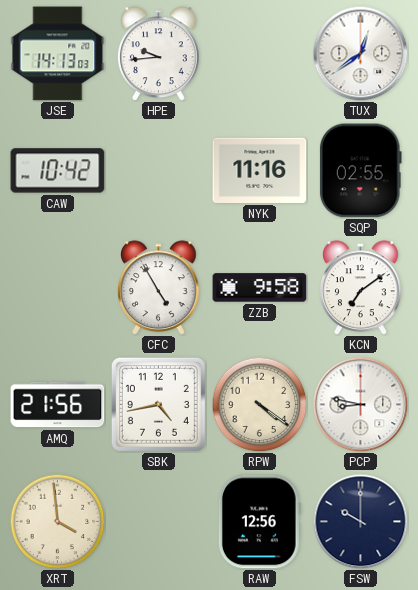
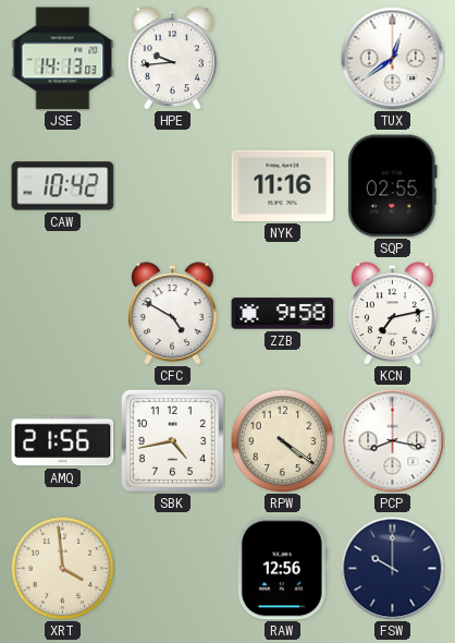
CFC: 4:55 -> 4:50 (173, 313)
KCN: 7:09 -> 7:13 (393, 313)
PCP: 8:47 -> 8:17 (392, 440)
